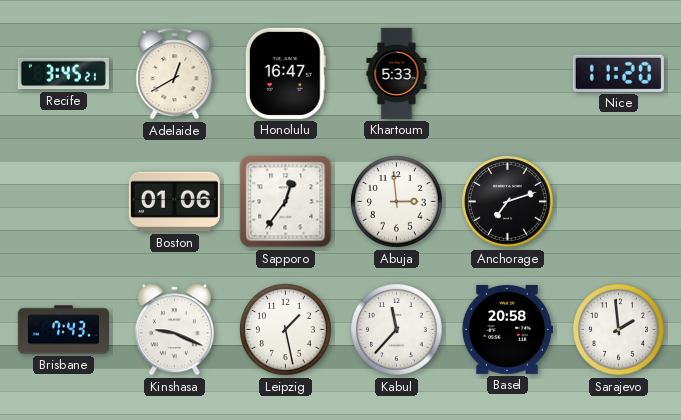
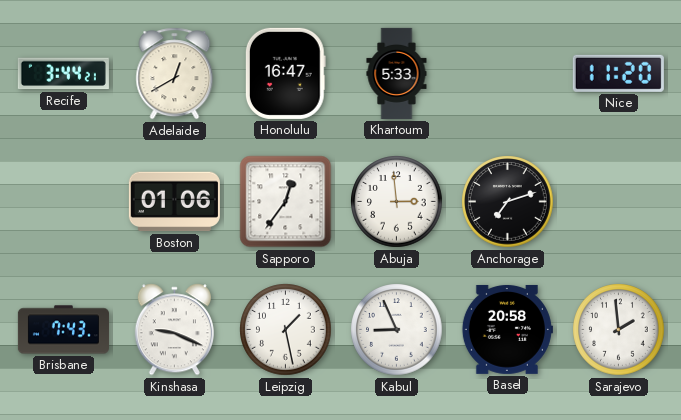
Recife: 3:45 -> 3:44 (63, 74)
Kabul: 11:37 -> 8:56 (397, 330)
